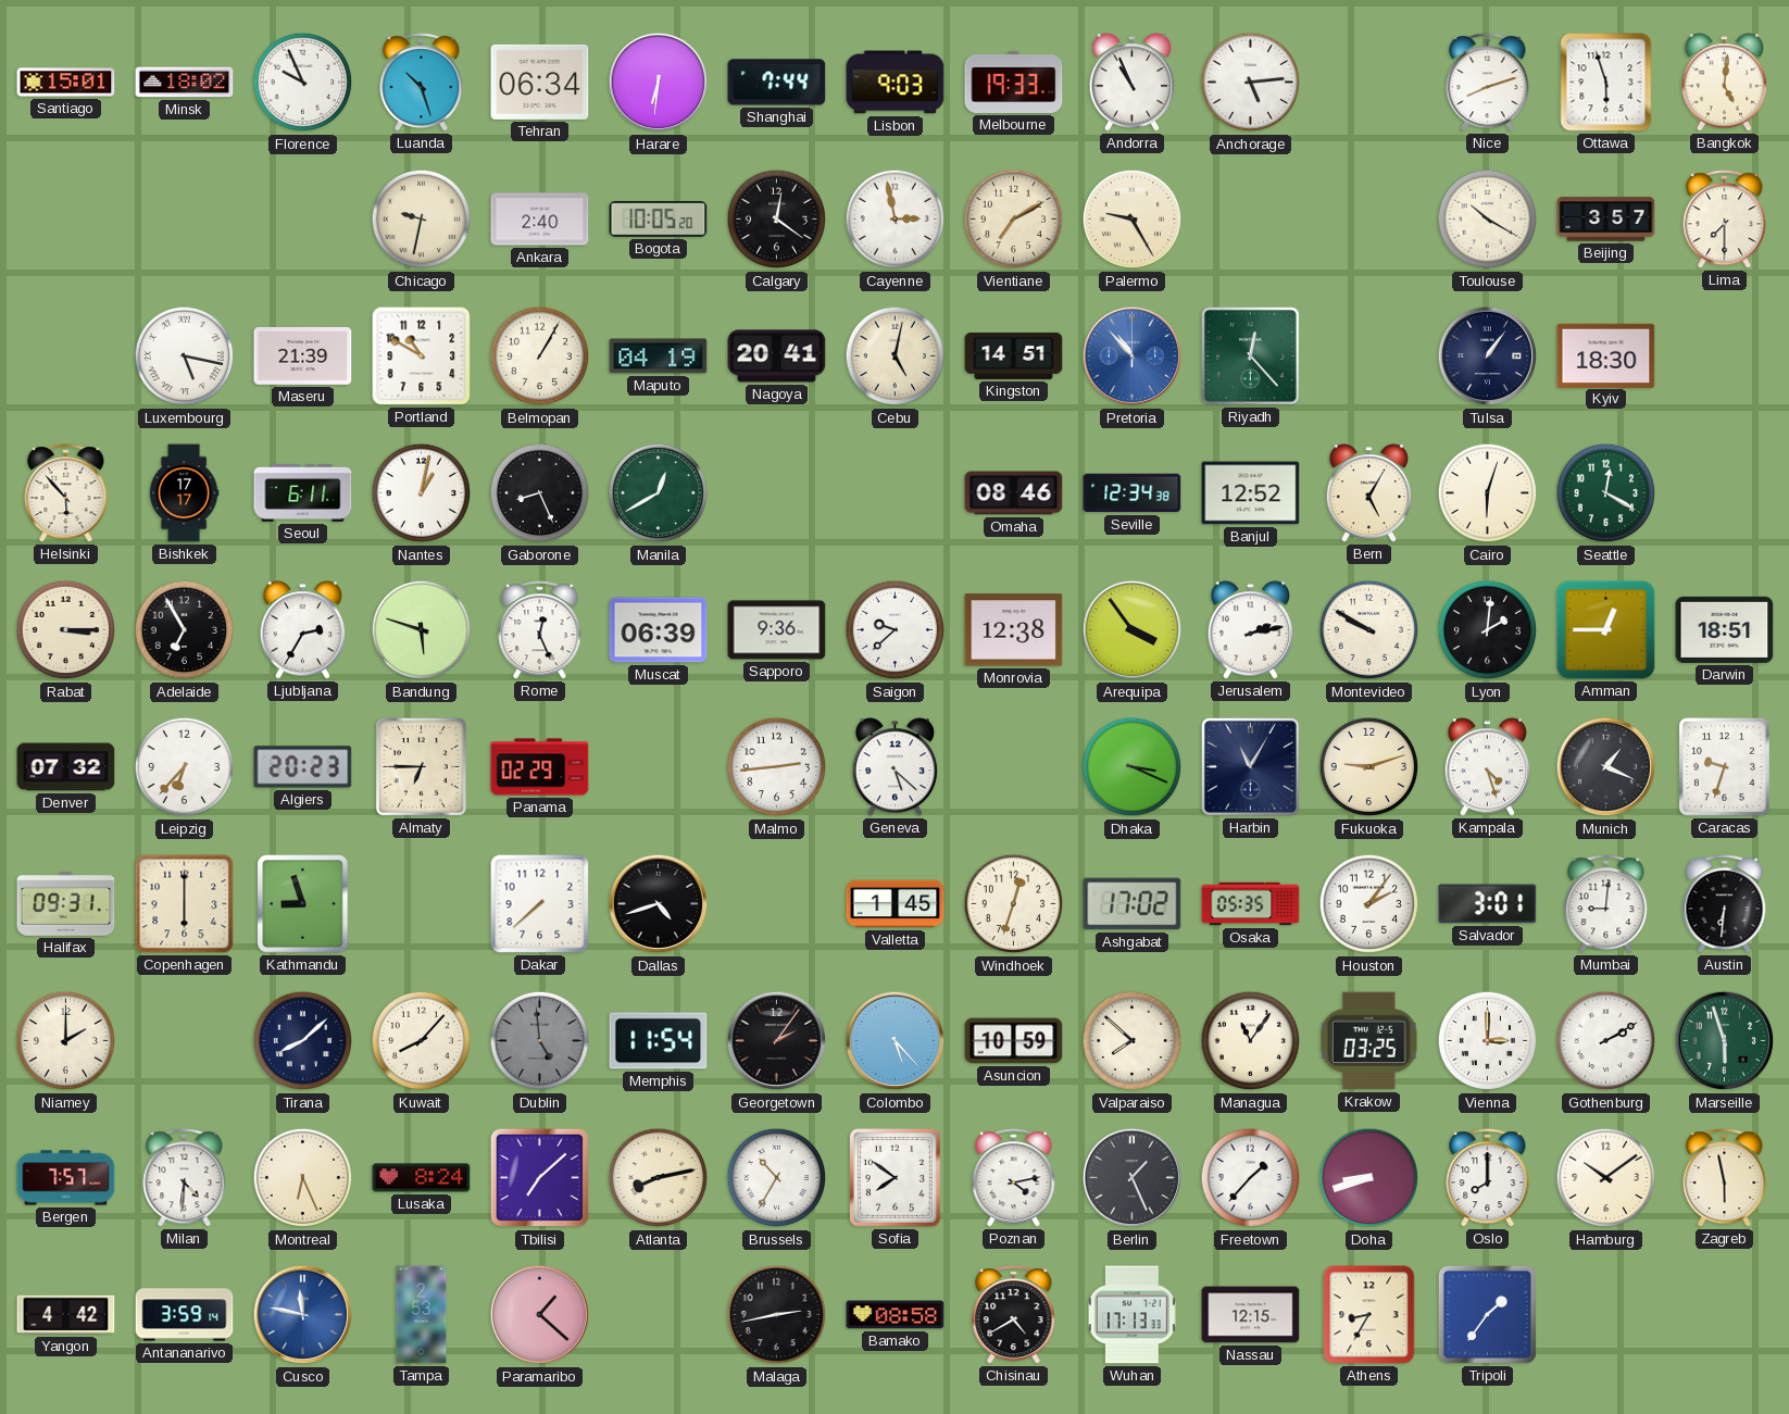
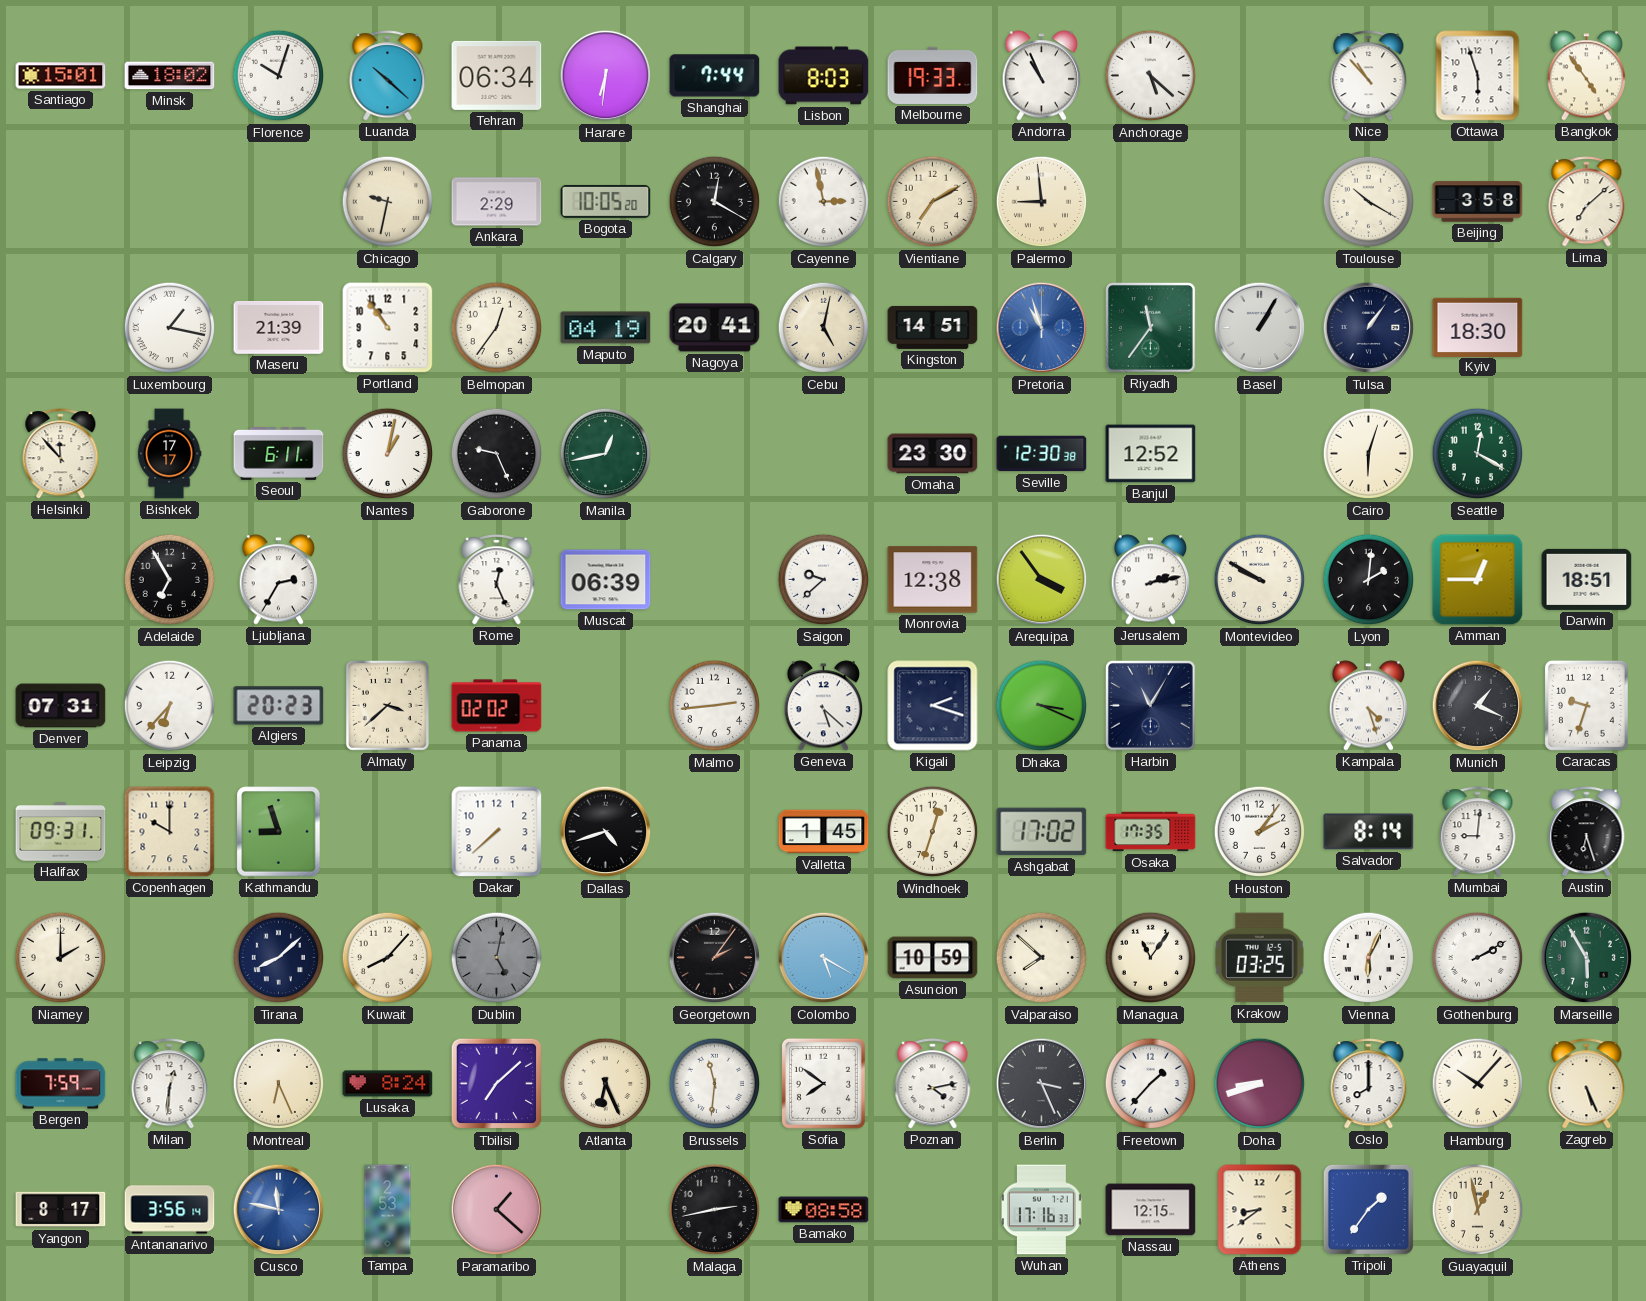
Florence: 9:56 -> 10:03 (279, 76)
Luanda: 10:27 -> 10:22 (388, 76)
Lisbon: 9:03 -> 8:03 (824, 76)
Anchorage: 5:14 -> 5:22 (1151, 76)
Nice: 8:12 -> 10:53 (1369, 76)
Bangkok: 5:01 -> 4:54 (1587, 76)
Ankara: 2:40 -> 2:29 (497, 202)
Calgary: 12:21 -> 12:20 (715, 202)
Palermo: 9:25 -> 8:59 (1042, 202)
Beijing: 3:57 -> 3:58 (1478, 202)
Lima: 7:30 -> 7:08 (1587, 202)
Luxembourg: 5:17 -> 1:17 (170, 328)
Portland: 10:50 -> 10:54 (388, 328)
Belmopan: 1:05 -> 12:36 (497, 328)
Pretoria: 10:53 -> 10:57 (1042, 328)
Riyadh: 12:23 -> 11:36 (1150, 327)
Basel: none -> 1:05 (1260, 328)
Helsinki: 5:53 -> 11:53 (61, 454)
Gaborone: 8:26 -> 9:26 (497, 454)
Manila: 12:40 -> 12:43 (606, 454)
Omaha: 08:46 -> 23:30 (933, 454)
Seville: 12:34 -> 12:30 (1042, 454)
Bern: 5:05 -> none (1369, 493)
Rabat: 3:15 -> none (66, 630)
Bandung: 5:48 -> none (422, 630)
Sapporo: 9:36 -> none (777, 630)
Denver: 07:32 -> 07:31 (61, 706)
Almaty: 6:45 -> 3:38 (387, 705)
Panama: 02:29 -> 02:02 (497, 706)
Kigali: none -> 2:18 (933, 706)
Fukuoka: 9:12 -> none (1369, 767)
Copenhagen: 6:00 -> 10:00 (170, 832)
Osaka: 05:35 -> 17:35 (1151, 832)
Salvador: 3:01 -> 8:14 (1369, 832)
Austin: 6:31 -> 6:27 (1587, 832)
Dublin: 4:59 -> 5:02 (497, 958)
Memphis: 11:54 -> none (659, 1041)
Colombo: 5:23 -> 5:20 (824, 958)
Vienna: 3:00 -> 6:04 (1369, 958)
Marseille: 5:57 -> 5:55 (1587, 958)
Bergen: 7:57 -> 7:59 (61, 1084)
Milan: 4:31 -> 12:31 (170, 1084)
Atlanta: 8:13 -> 6:26 (606, 1084)
Brussels: 10:35 -> 11:31 (715, 1084)
Berlin: 1:26 -> 3:26 (1042, 1084)
Hamburg: 10:09 -> 10:07 (1478, 1084)
Zagreb: 5:58 -> 5:26 (1587, 1084)
Yangon: 4:42 -> 8:17 (61, 1210)
Antananarivo: 3:59 -> 3:56 (170, 1210)
Chisinau: 4:40 -> none (1014, 1315)
Wuhan: 17:13 -> 17:16 (1041, 1210)
Athens: 8:35 -> 8:39 (1260, 1210)
Guayaquil: none -> 12:58 (1478, 1210)
